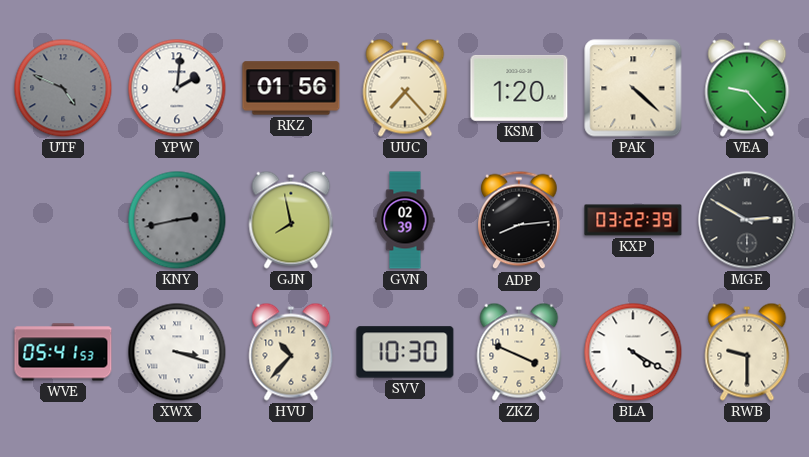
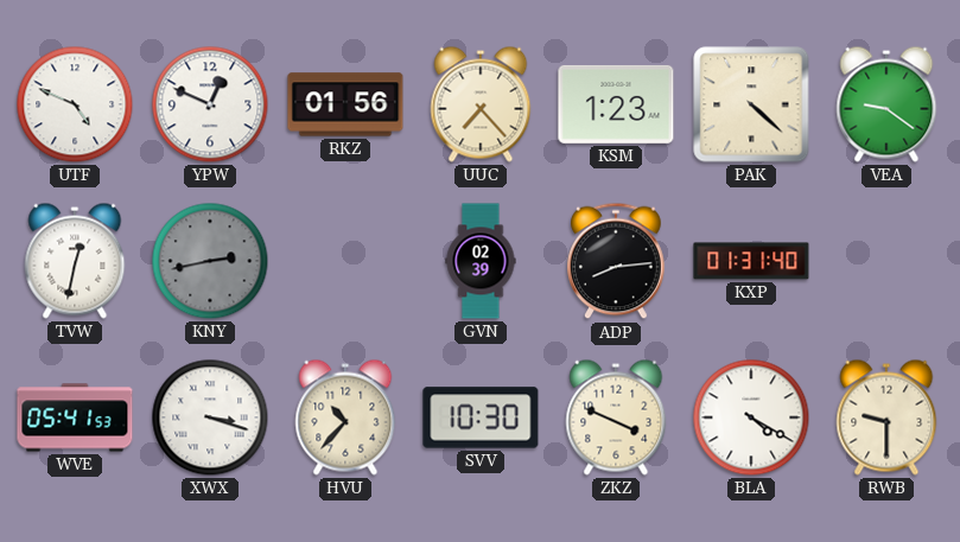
UTF dial: grey -> white (75, 104)
YPW: 2:01 -> 12:49 (210, 104)
KSM: 1:20 -> 1:23 (616, 104)
VEA: 9:23 -> 9:21 (886, 104)
TVW: none -> 12:32 (75, 261)
GJN: 7:58 -> none (291, 220)
KXP: 03:22 -> 01:31 (751, 261)
MGE: 2:50 -> none (747, 220)
